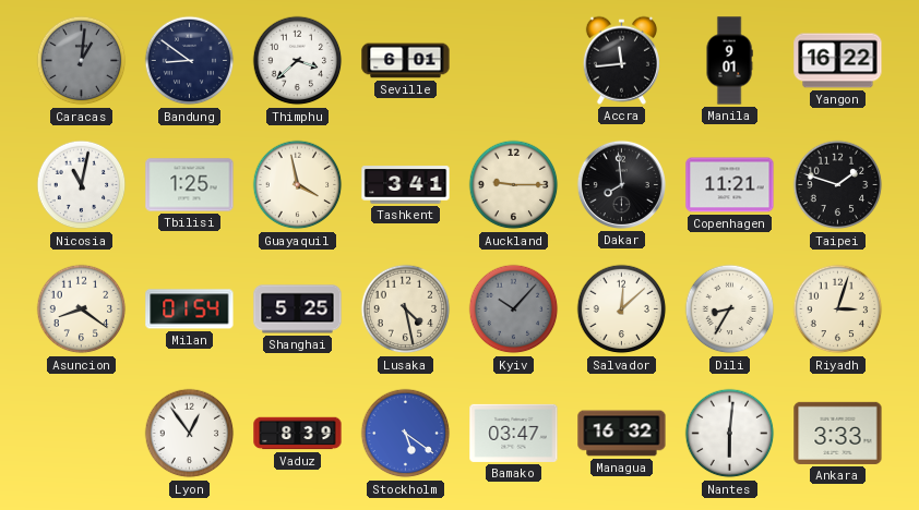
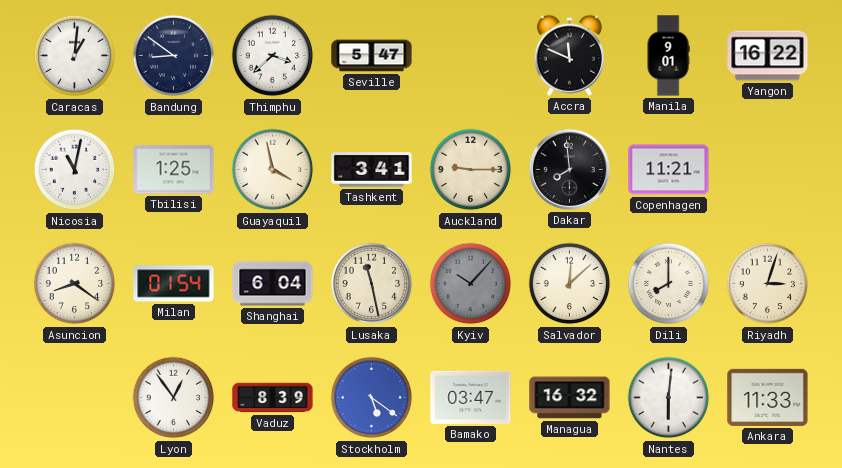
Caracas dial: grey -> white (75, 56)
Seville: 6:01 -> 5:47 (372, 56)
Accra: 11:44 -> 11:49 (569, 55)
Taipei: 1:48 -> none (838, 185)
Shanghai: 5:25 -> 6:04 (273, 284)
Lusaka: 4:28 -> 11:28 (372, 284)
Dili: 8:35 -> 8:00 (669, 284)
Ankara: 3:33 -> 11:33 (768, 397)
